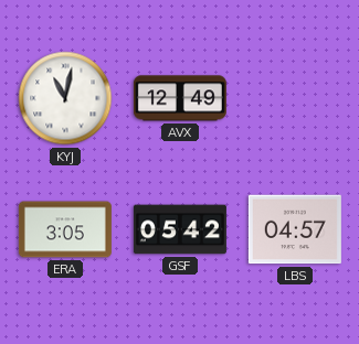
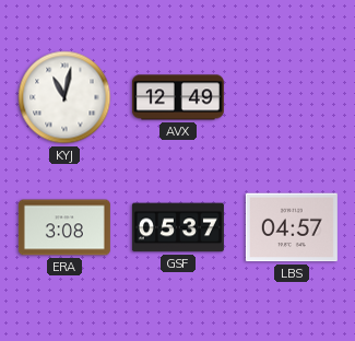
ERA: 3:05 -> 3:08 (64, 227)
GSF: 05:42 -> 05:37 (178, 227)
